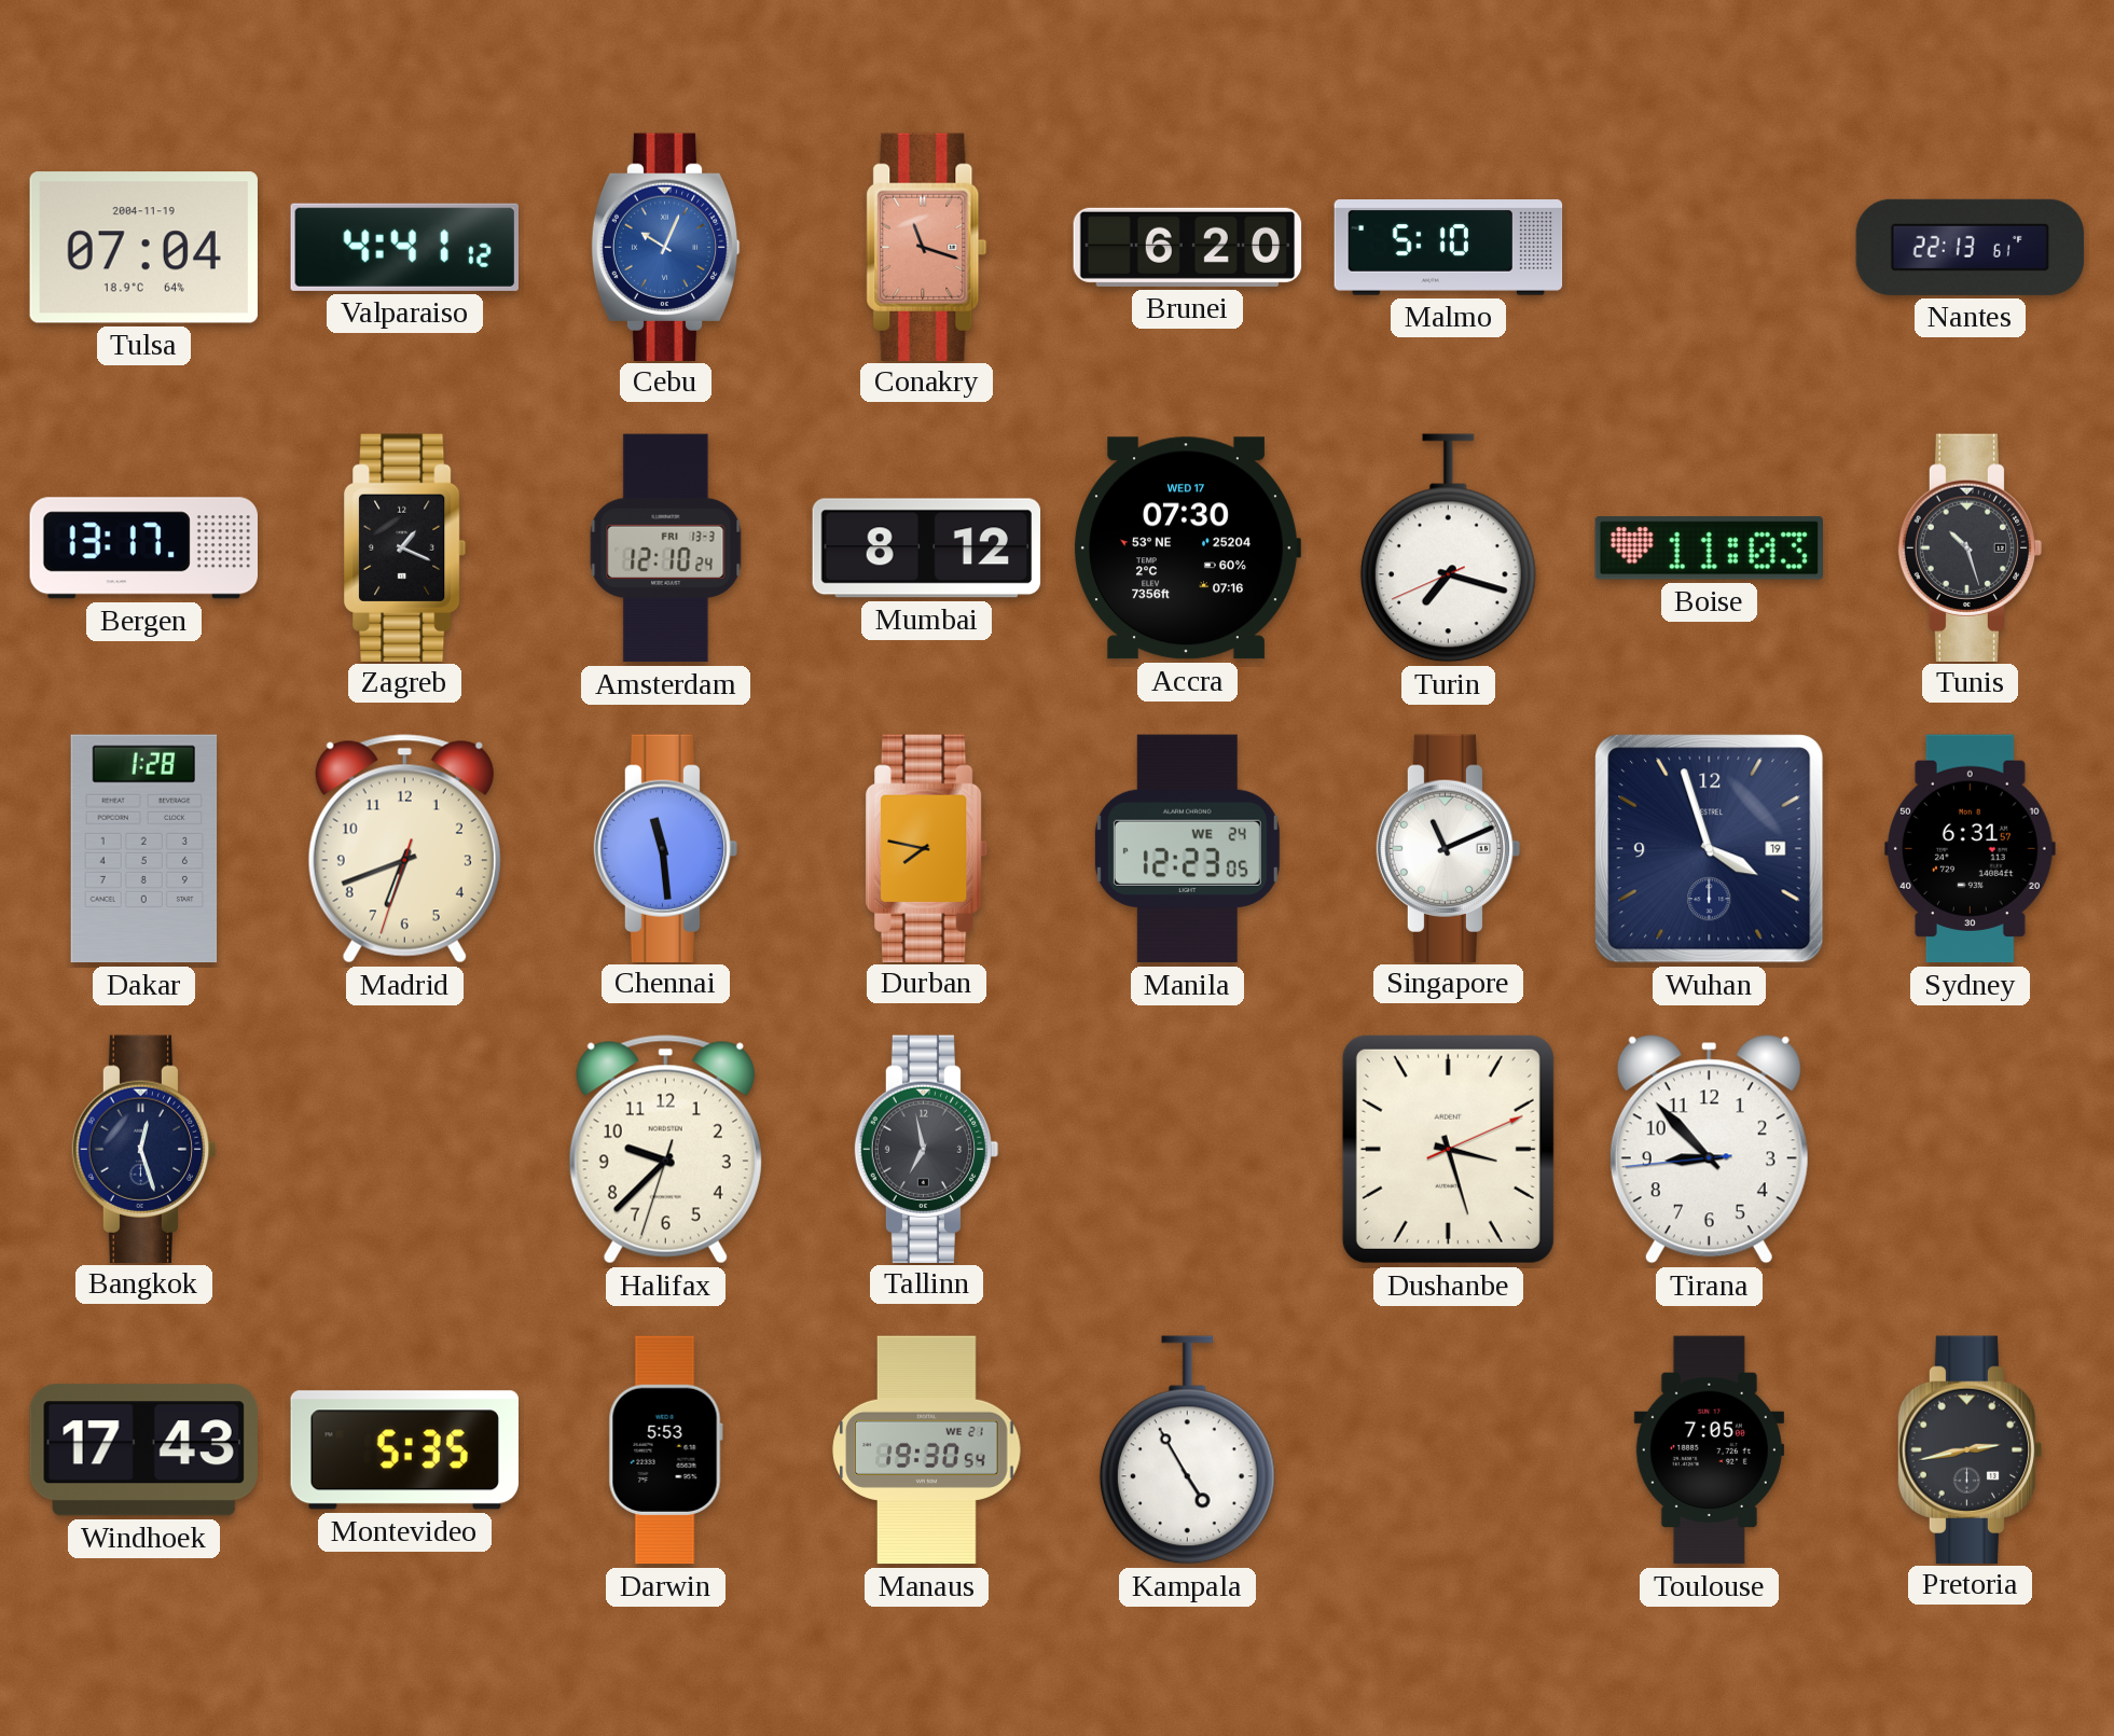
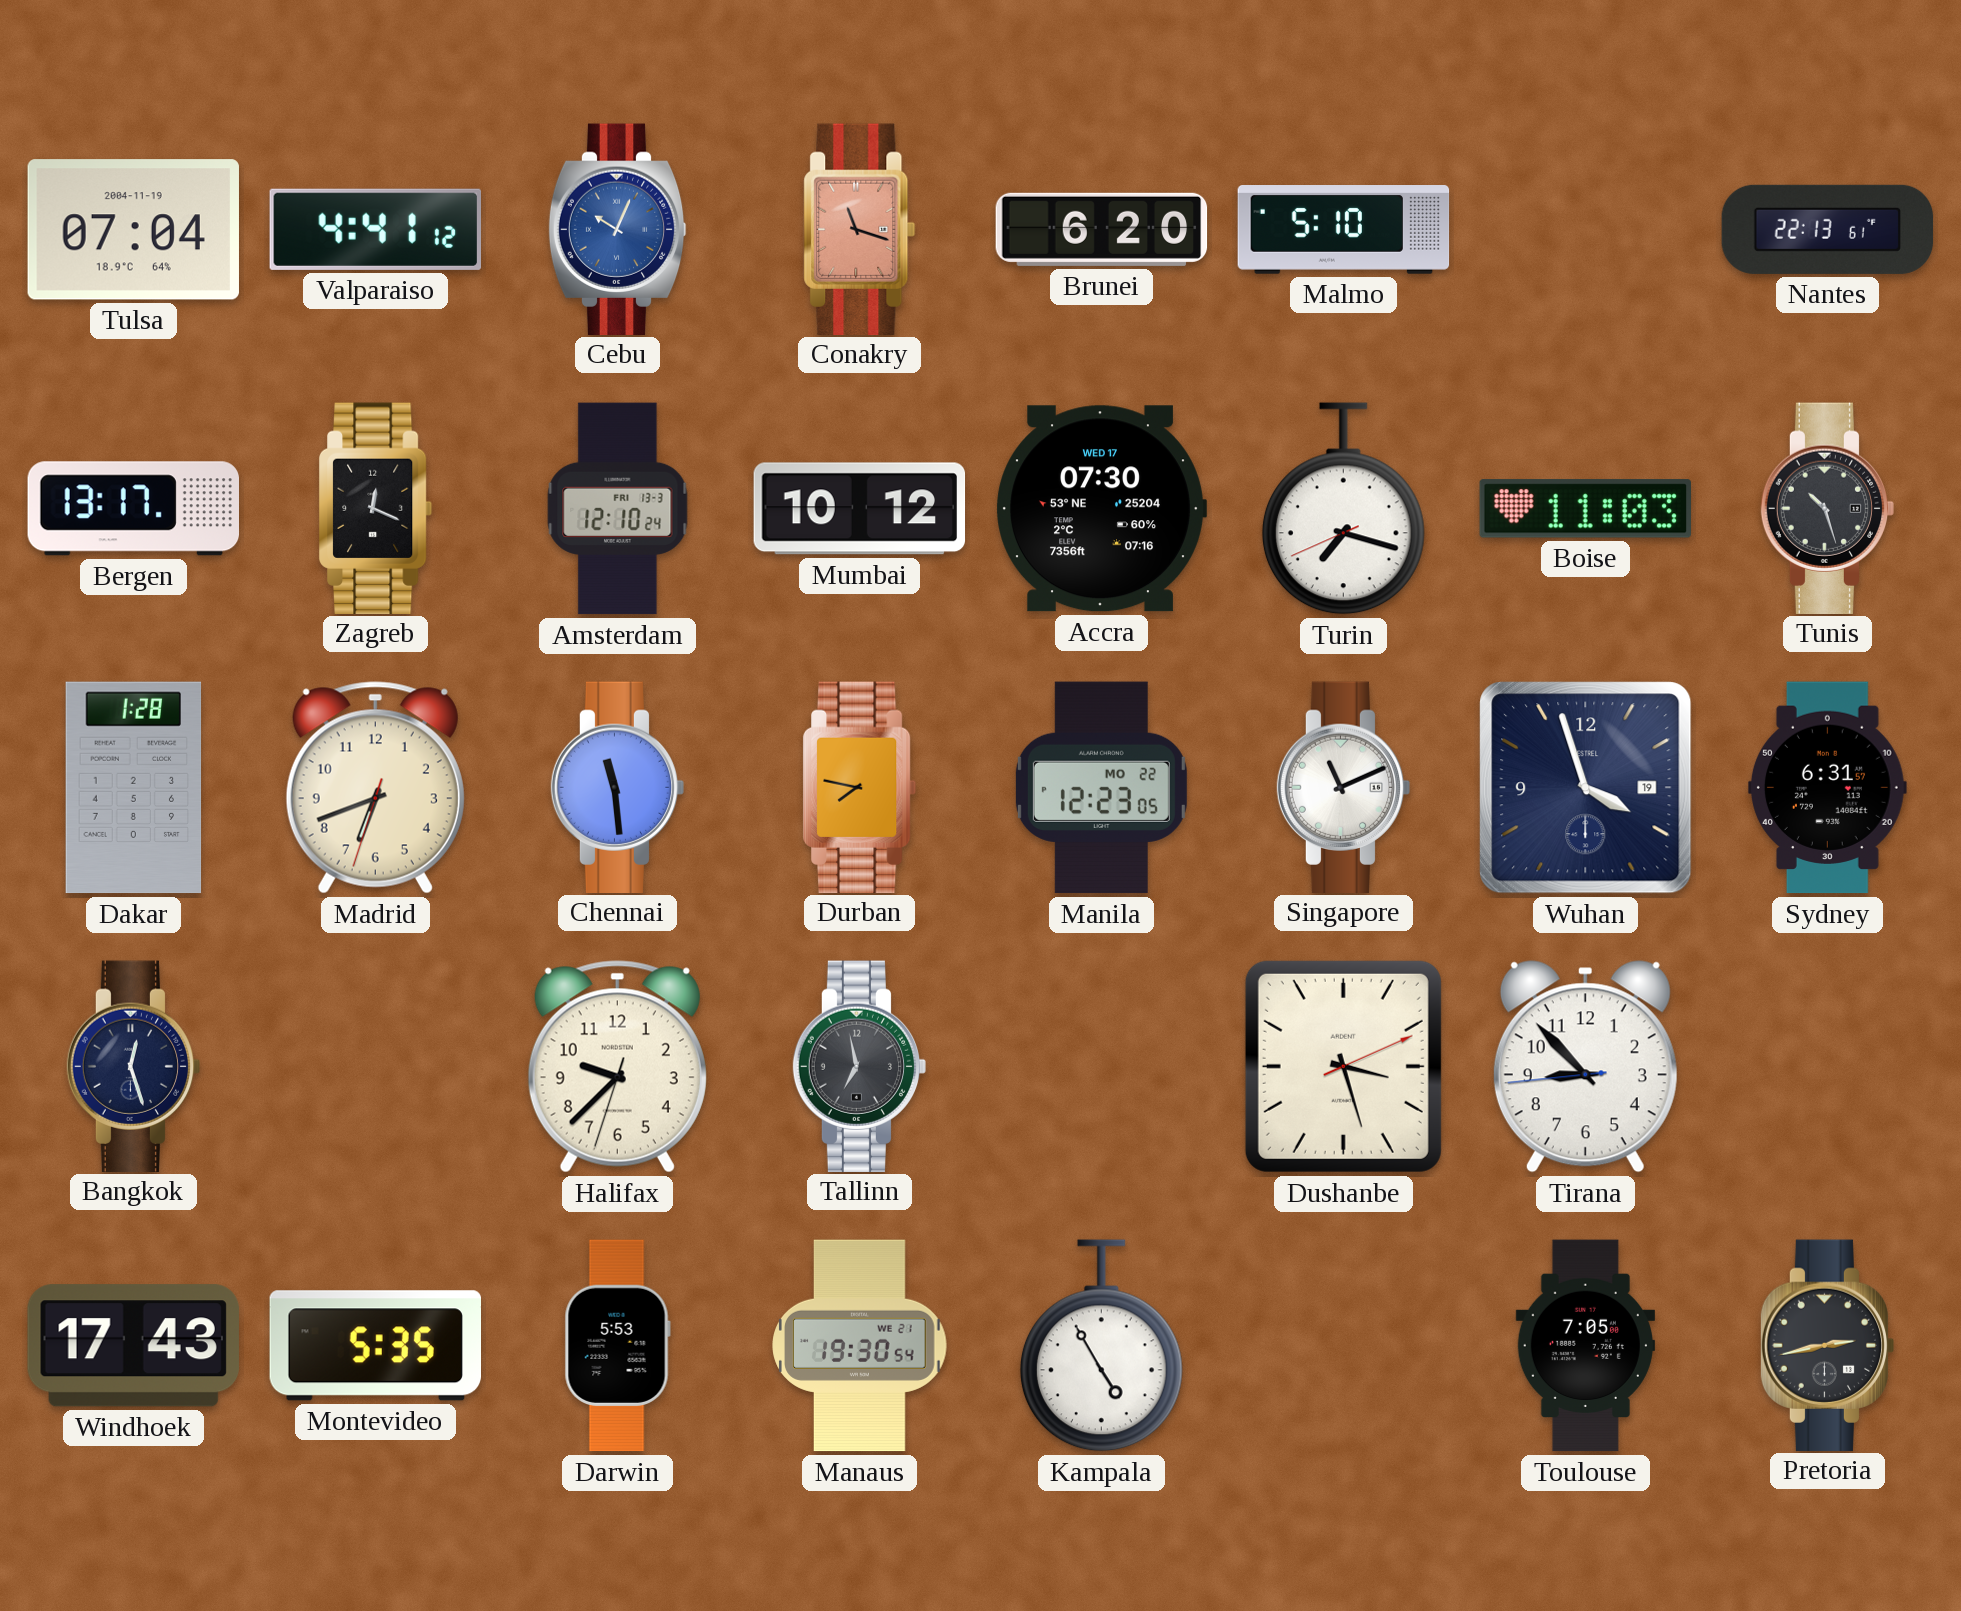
Zagreb: 1:19 -> 12:19 (376, 508)
Mumbai: 8:12 -> 10:12 (860, 509)
Manila date: WE 24 -> MO 22 (1101, 788)
